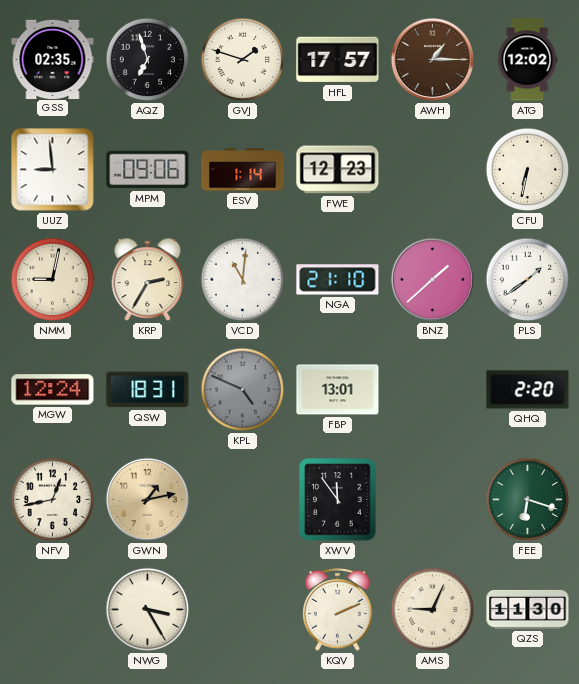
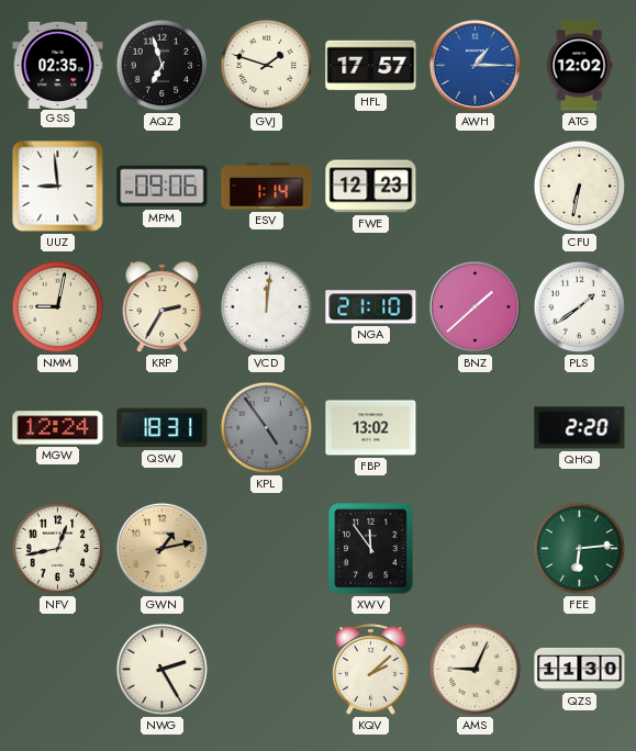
AWH dial: brown -> blue (475, 65)
VCD: 11:01 -> 12:01 (267, 307)
KPL: 4:49 -> 4:54 (267, 428)
FBP: 13:01 -> 13:02 (371, 428)
FEE: 6:18 -> 6:14 (580, 549)
NWG: 3:25 -> 2:25 (163, 670)
KQV: 2:11 -> 2:08 (371, 670)
